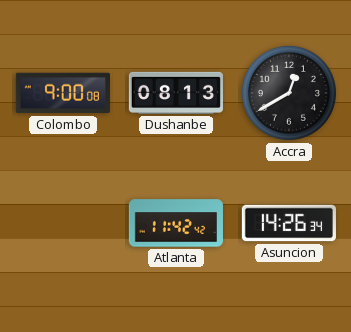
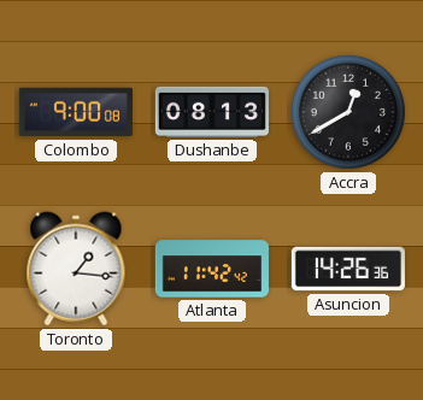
Toronto: none -> 1:16 (76, 269)
Asuncion: 14:26:34 -> 14:26:36 (348, 269)
